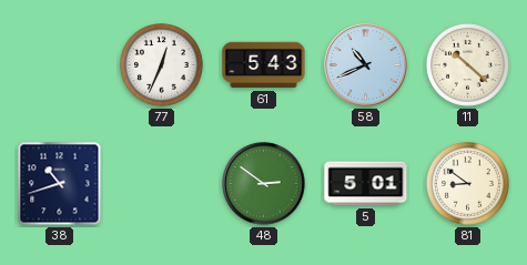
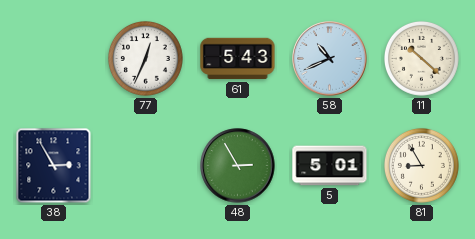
38: 10:42 -> 2:55 (54, 166)
48: 2:51 -> 2:55 (238, 166)
81: 8:51 -> 8:55 (421, 165)
